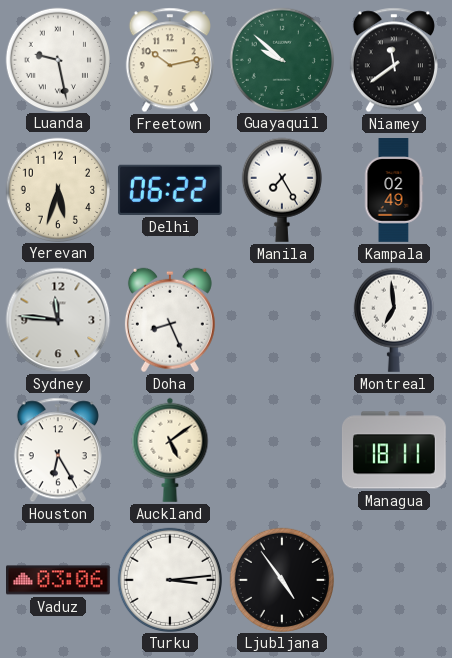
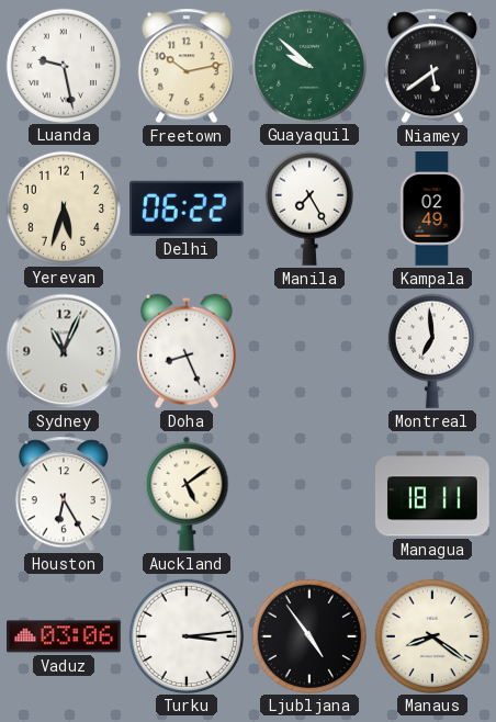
Niamey: 11:39 -> 5:39 (432, 66)
Sydney: 11:46 -> 11:04 (64, 351)
Manaus: none -> 8:21 (431, 635)
